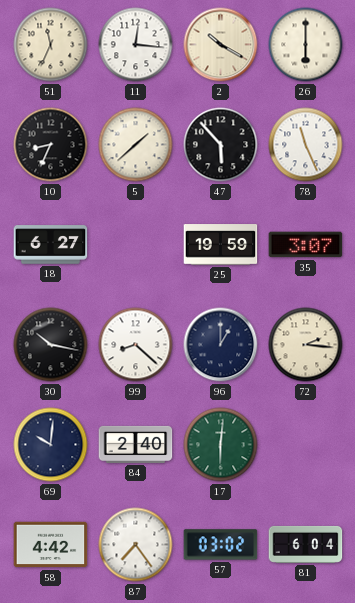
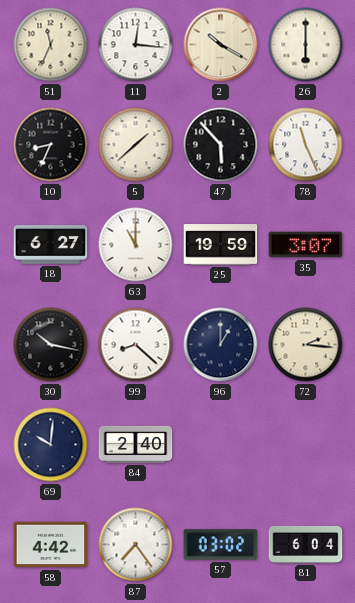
63: none -> 11:00 (136, 245)
17: 6:01 -> none (221, 445)
